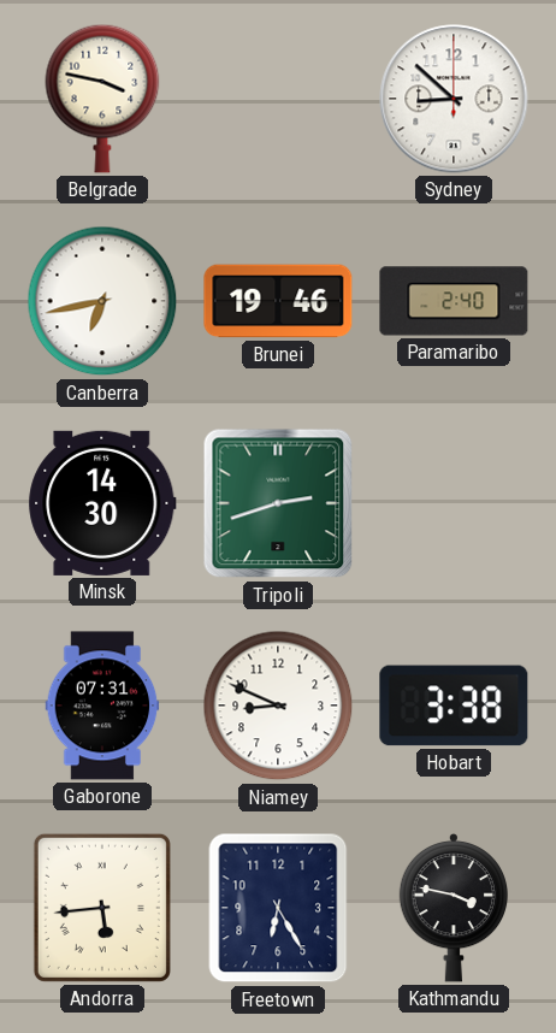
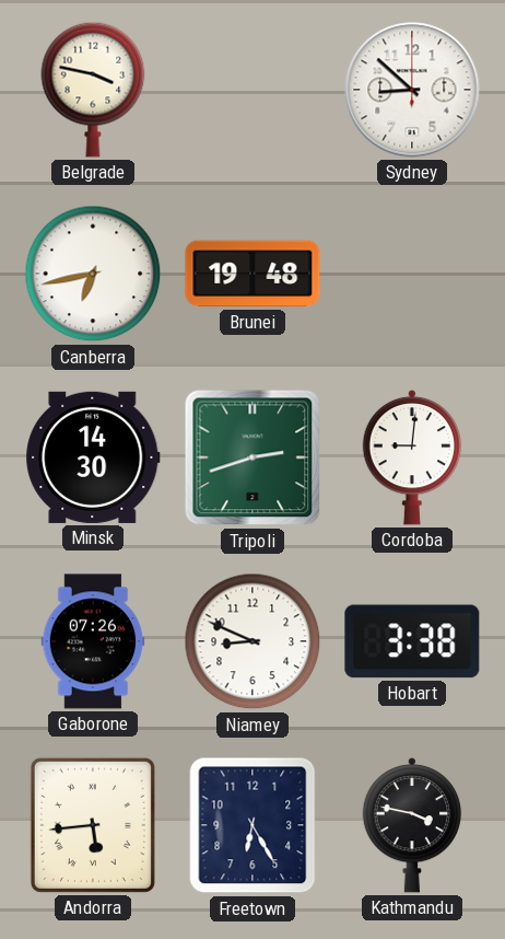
Brunei: 19:46 -> 19:48 (252, 274)
Paramaribo: 2:40 -> none (454, 301)
Cordoba: none -> 9:01 (412, 457)
Gaborone: 07:31 -> 07:26 (93, 641)
